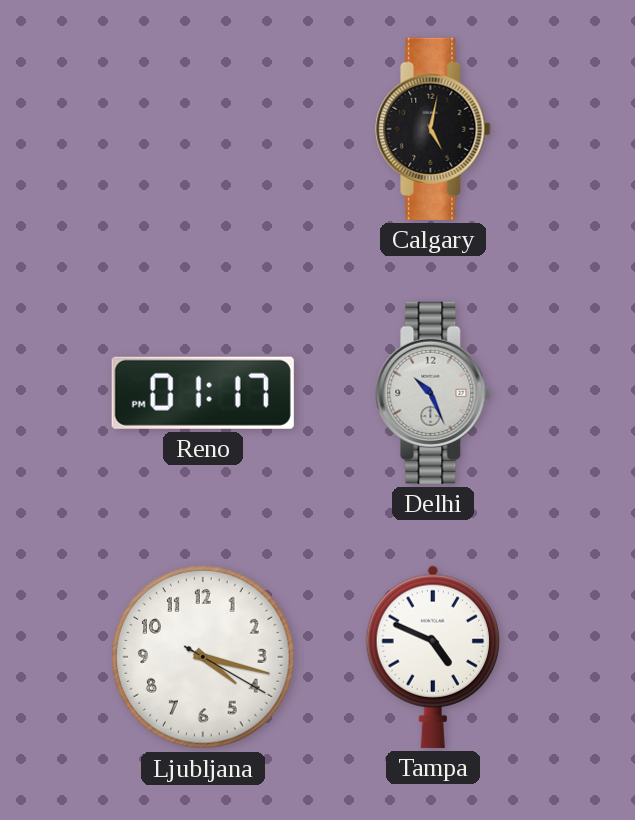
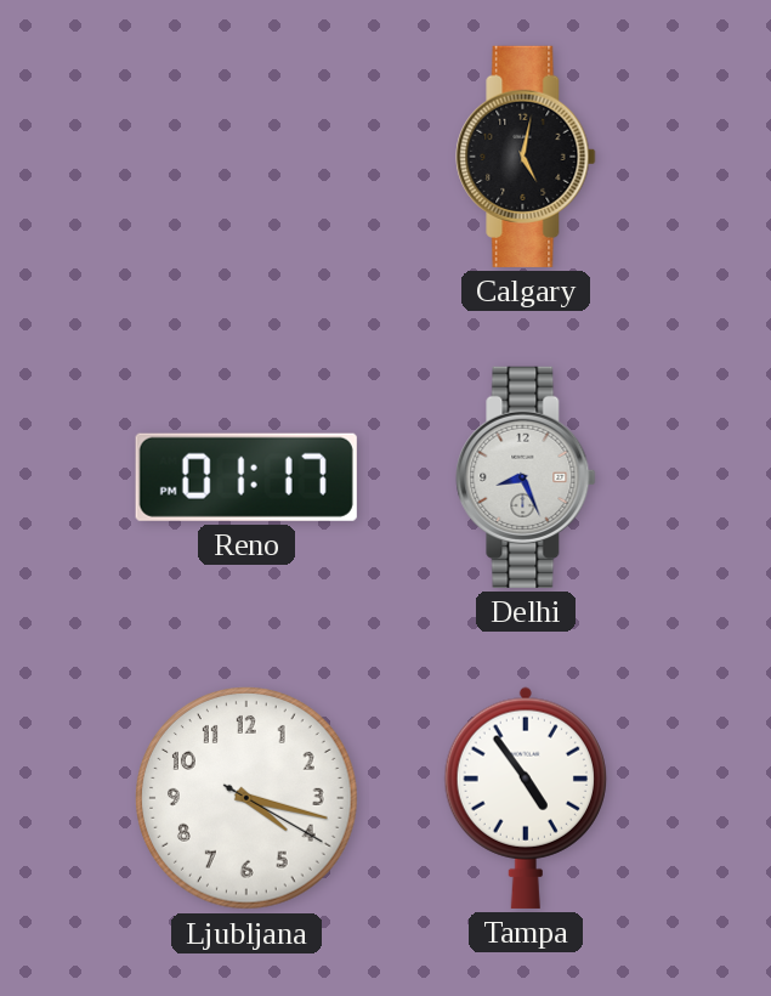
Delhi: 10:26 -> 8:26 (526, 477)
Tampa: 4:49 -> 4:54 (526, 798)
